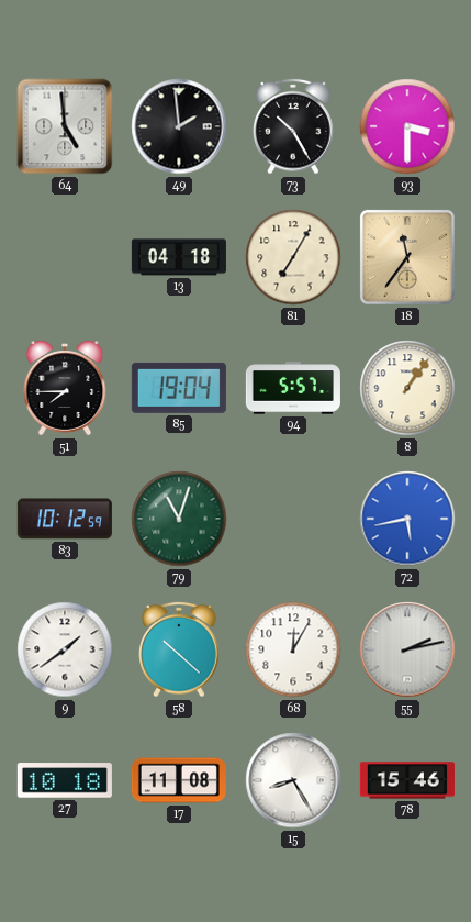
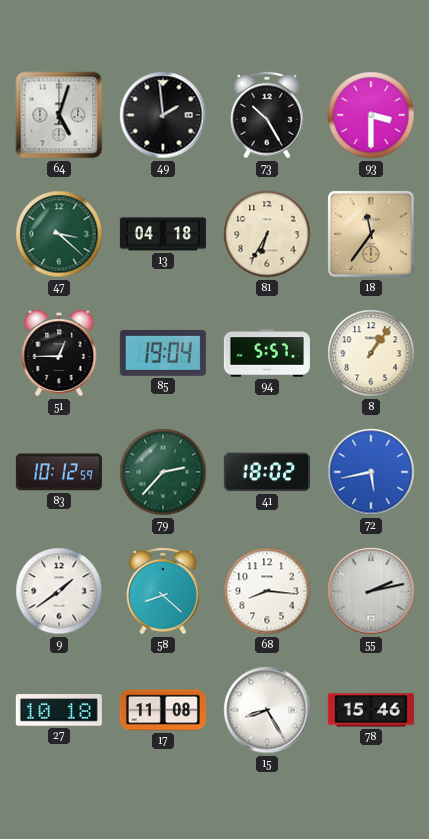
64: 4:59 -> 5:03 (59, 115)
47: none -> 3:22 (59, 234)
81: 7:05 -> 6:35 (267, 234)
51: 7:45 -> 12:45 (59, 353)
79: 11:03 -> 2:37 (163, 472)
41: none -> 18:02 (267, 472)
58: 10:22 -> 8:22 (163, 591)
68: 12:05 -> 8:16 (267, 591)
